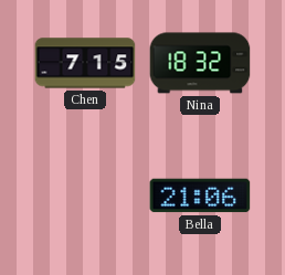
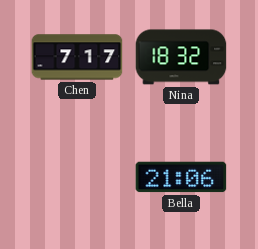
Chen: 7:15 -> 7:17 (77, 57)
